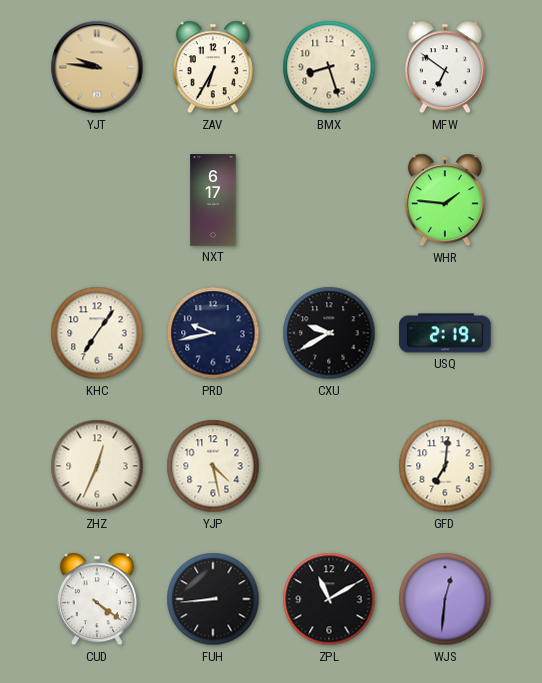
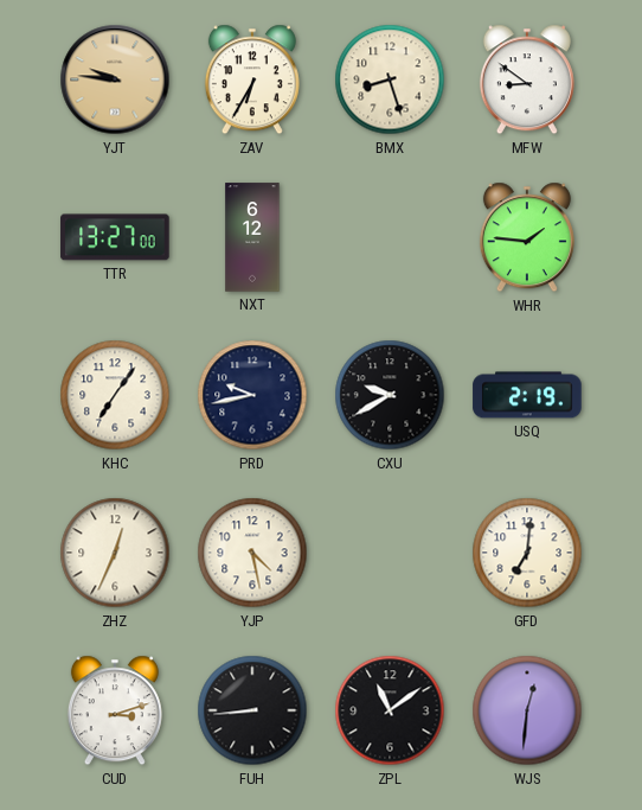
MFW: 6:51 -> 8:51 (527, 79)
TTR: none -> 13:27 (115, 237)
NXT: 6:17 -> 6:12 (252, 237)
CUD: 4:21 -> 3:12 (115, 710)
ZPL: 11:10 -> 11:09 (390, 710)
